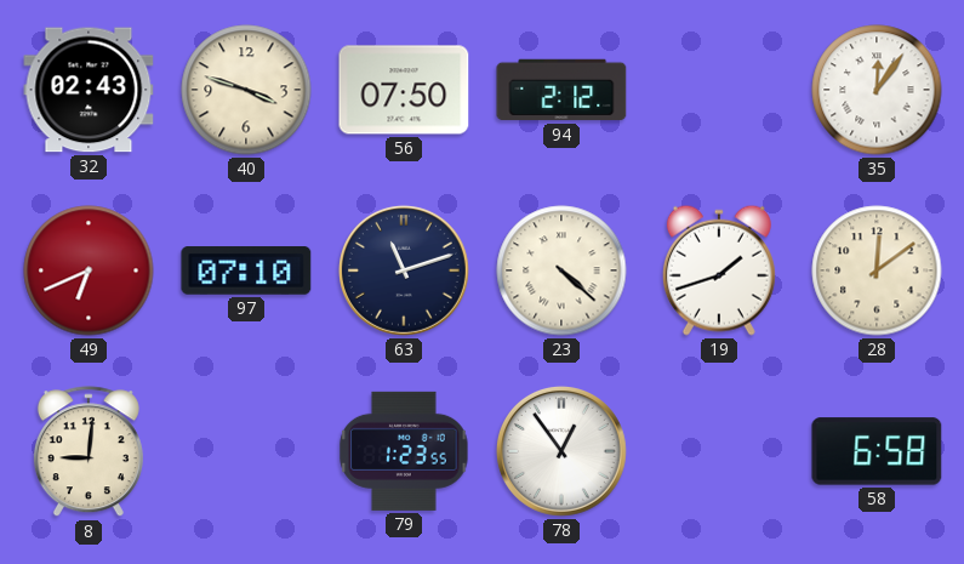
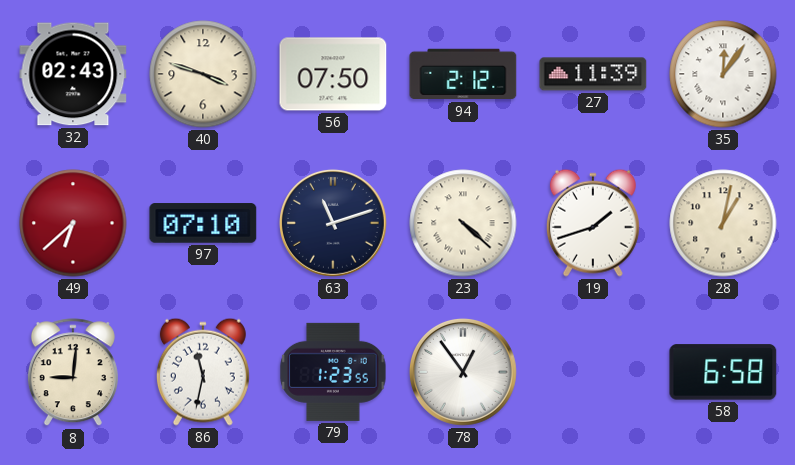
27: none -> 11:39 (593, 74)
49: 6:41 -> 6:38 (73, 223)
28: 12:09 -> 1:02 (723, 223)
86: none -> 11:32 (203, 372)
